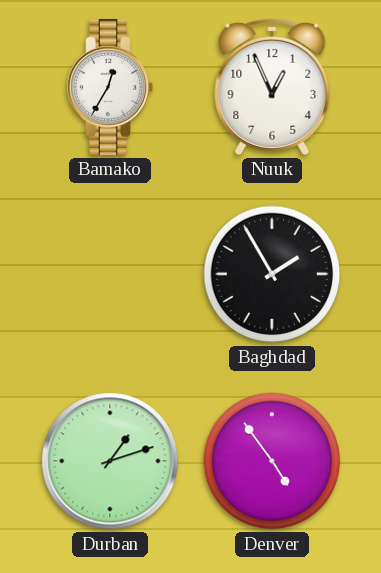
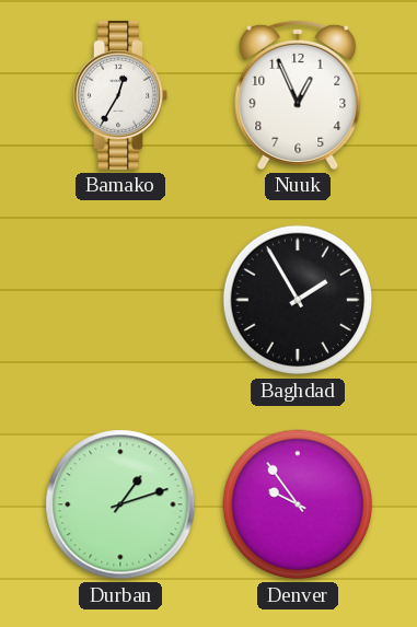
Denver: 4:54 -> 9:54 (298, 504)
